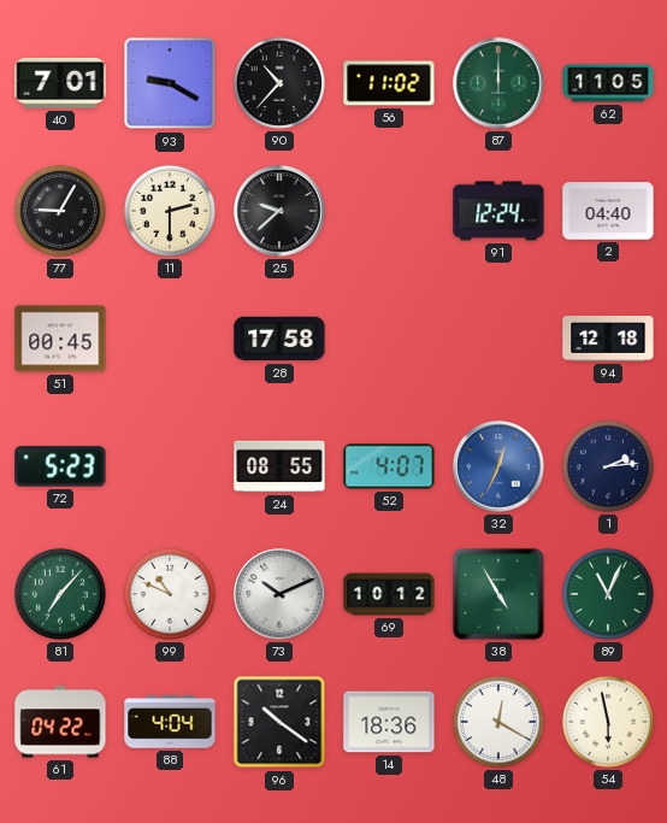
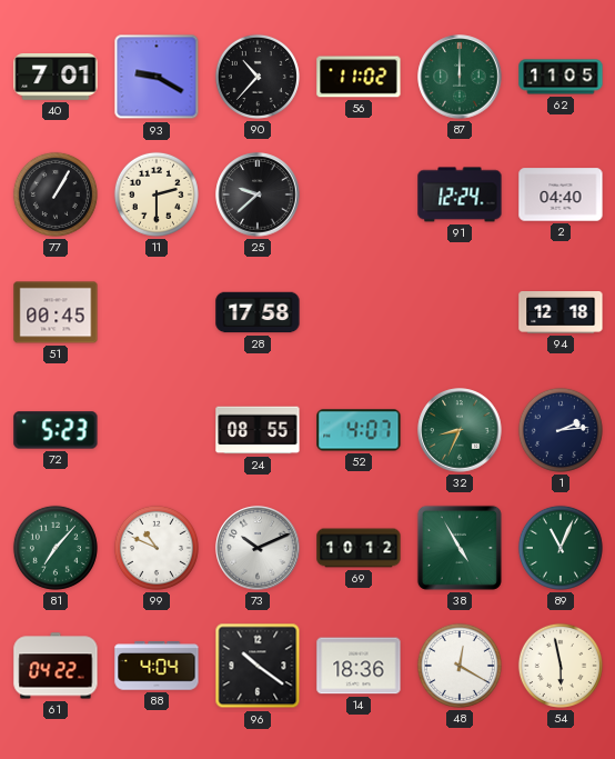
77: 9:05 -> 1:05 (56, 194)
32: 12:34 -> 8:34 (460, 430)
32 dial: blue -> green (460, 430)
